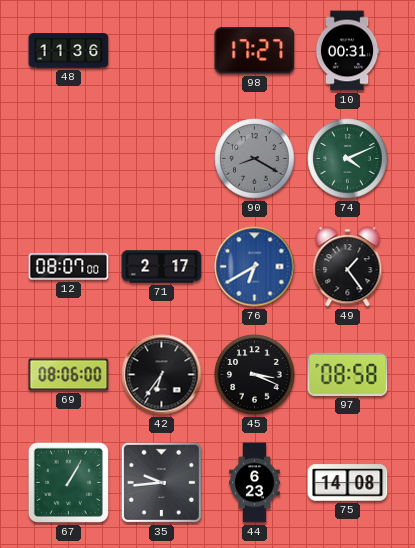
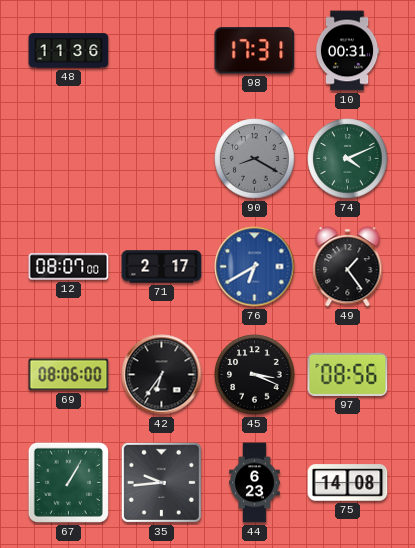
98: 17:27 -> 17:31 (255, 51)
97: 08:58 -> 08:56 (348, 374)
